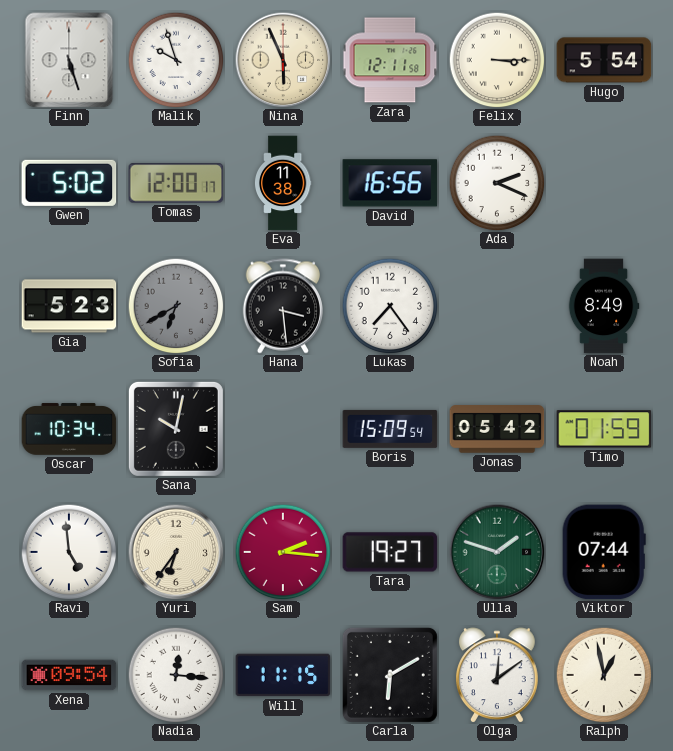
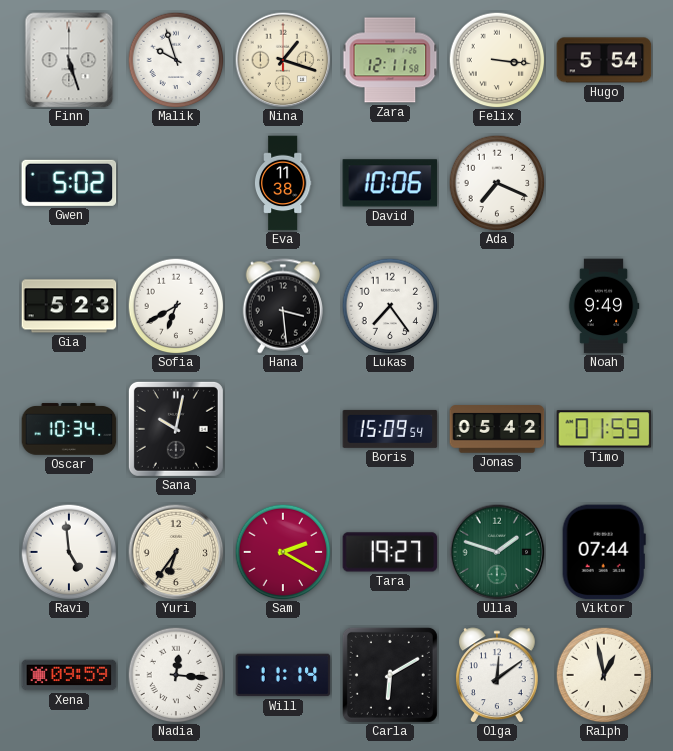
Nina: 5:56 -> 1:18 (283, 60)
Felix: 3:15 -> 3:16 (497, 60)
Tomas: 12:00 -> none (176, 183)
David: 16:56 -> 10:06 (390, 183)
Ada: 2:19 -> 7:19 (497, 183)
Sofia dial: grey -> white (176, 306)
Noah: 8:49 -> 9:49 (604, 306)
Sam: 2:16 -> 2:20 (283, 552)
Xena: 09:54 -> 09:59 (69, 675)
Will: 11:15 -> 11:14 (283, 675)
